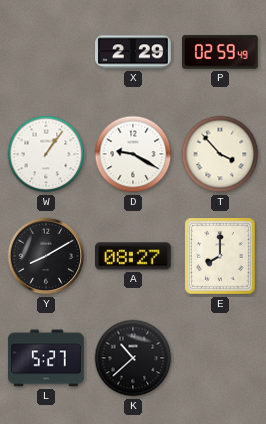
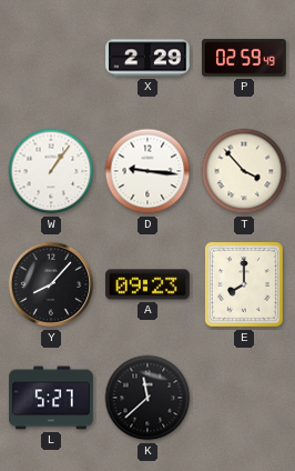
D: 9:20 -> 9:16 (147, 171)
Y: 8:10 -> 8:07 (51, 284)
A: 08:27 -> 09:23 (149, 284)
K: 10:38 -> 11:38 (147, 398)
